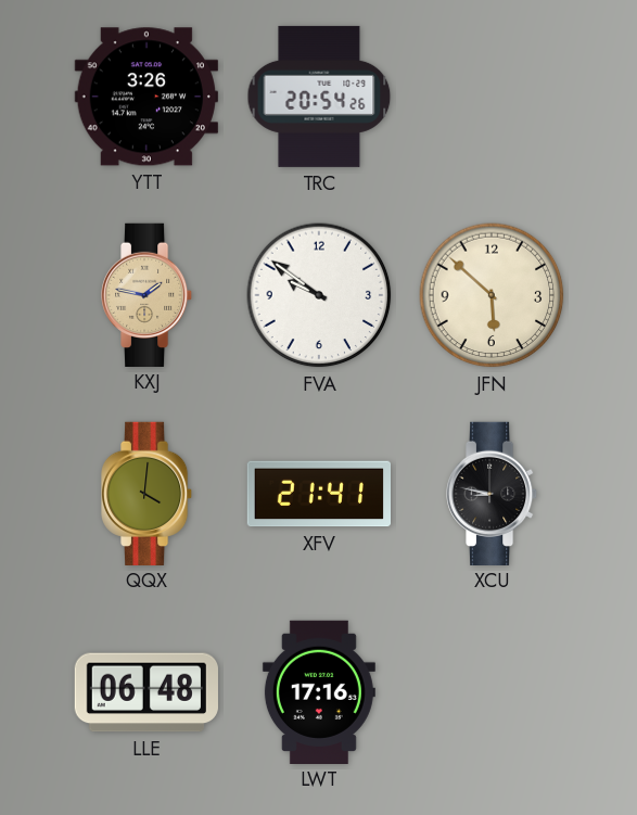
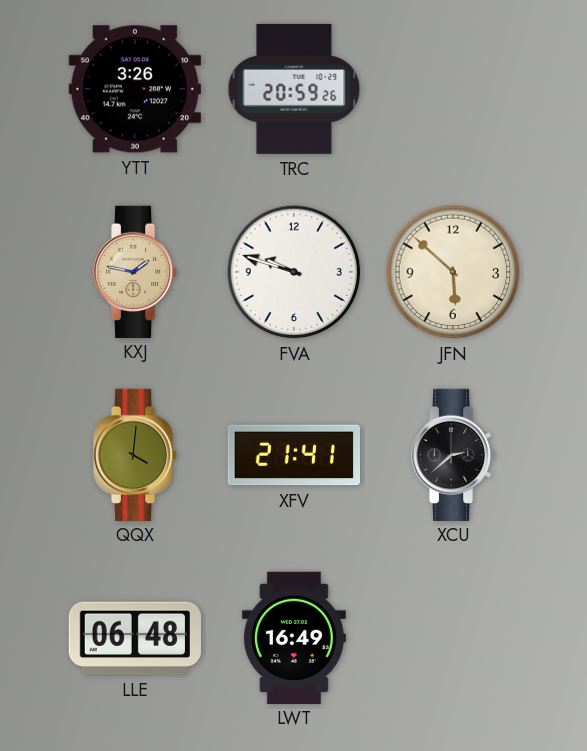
TRC: 20:54 -> 20:59 (294, 89)
FVA: 9:51 -> 9:48 (294, 272)
XCU: 8:47 -> 2:38 (454, 454)
LWT: 17:16 -> 16:49 (294, 637)
